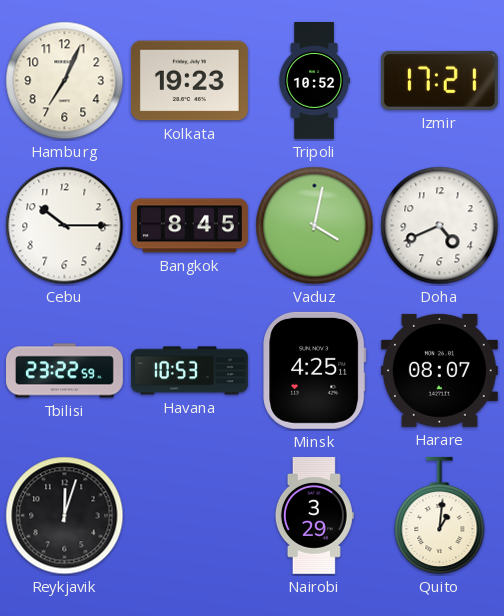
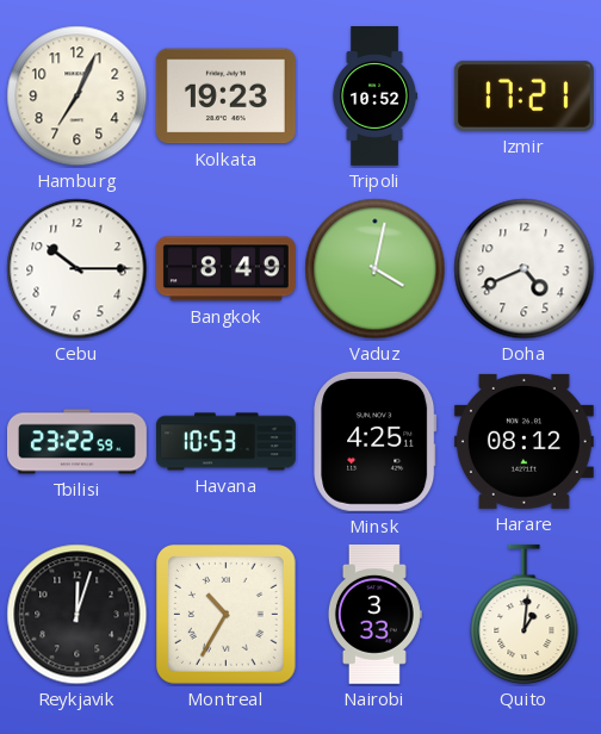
Bangkok: 8:45 -> 8:49 (225, 269)
Harare: 08:07 -> 08:12 (523, 441)
Montreal: none -> 10:35 (227, 615)
Nairobi: 3:29 -> 3:33 (374, 614)
